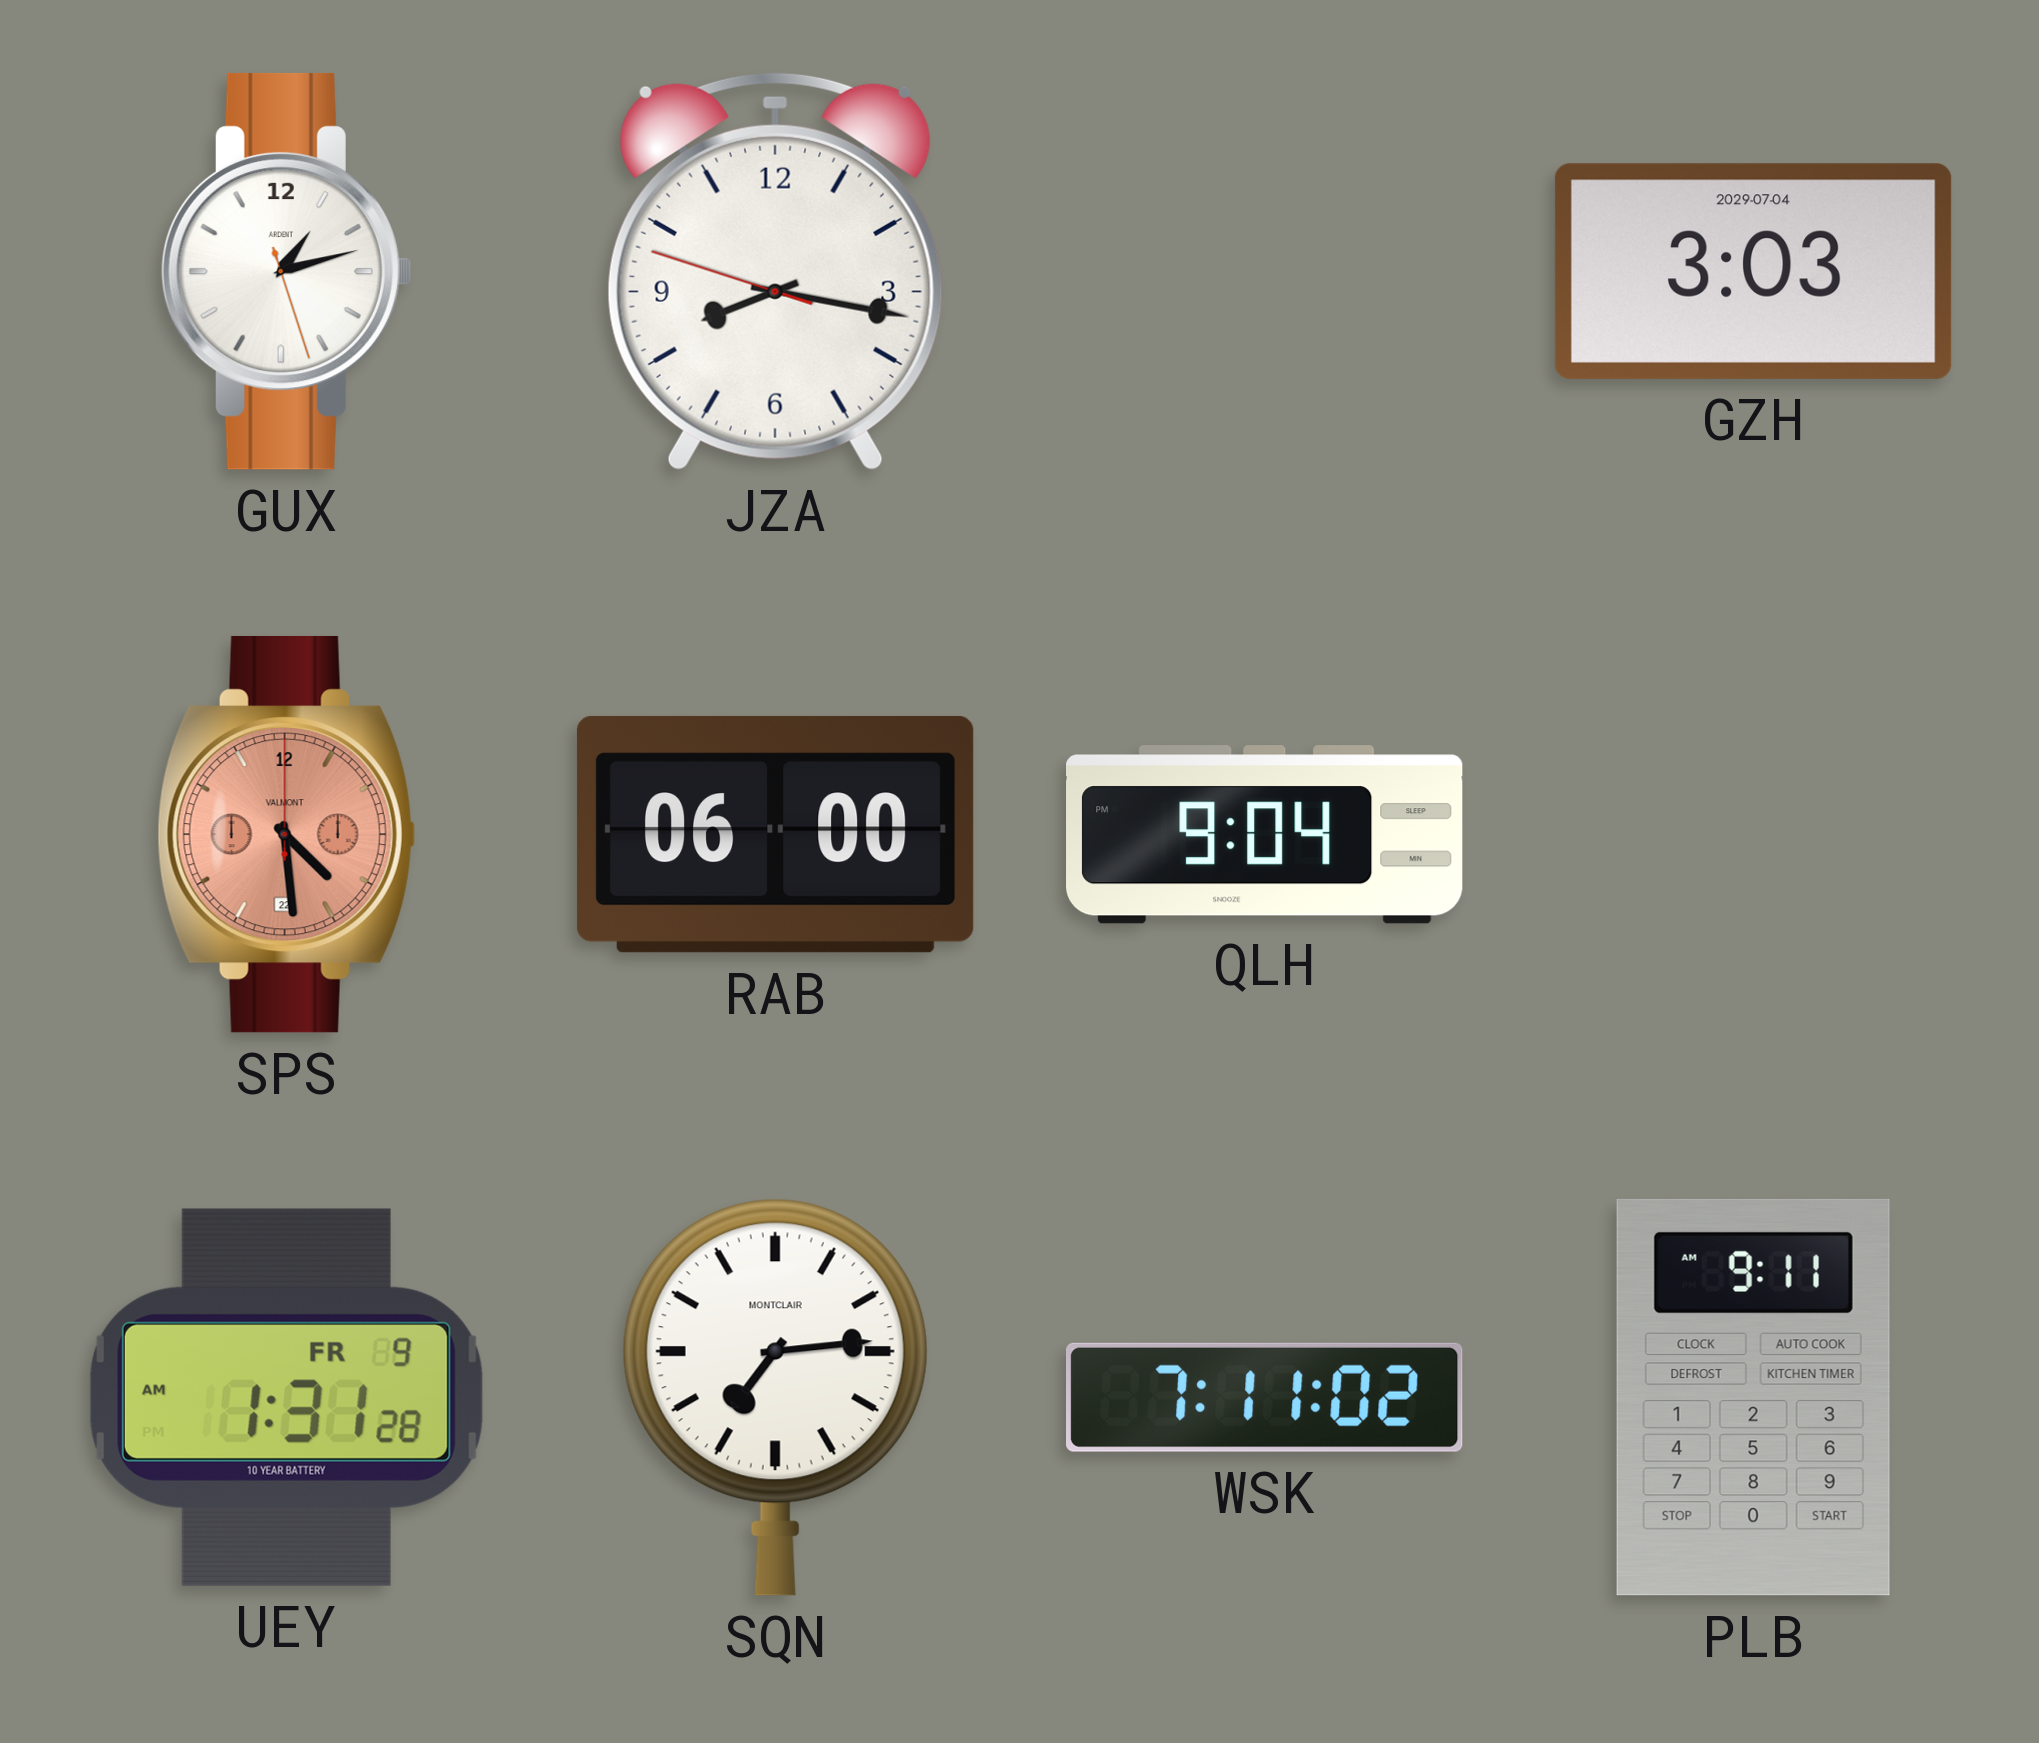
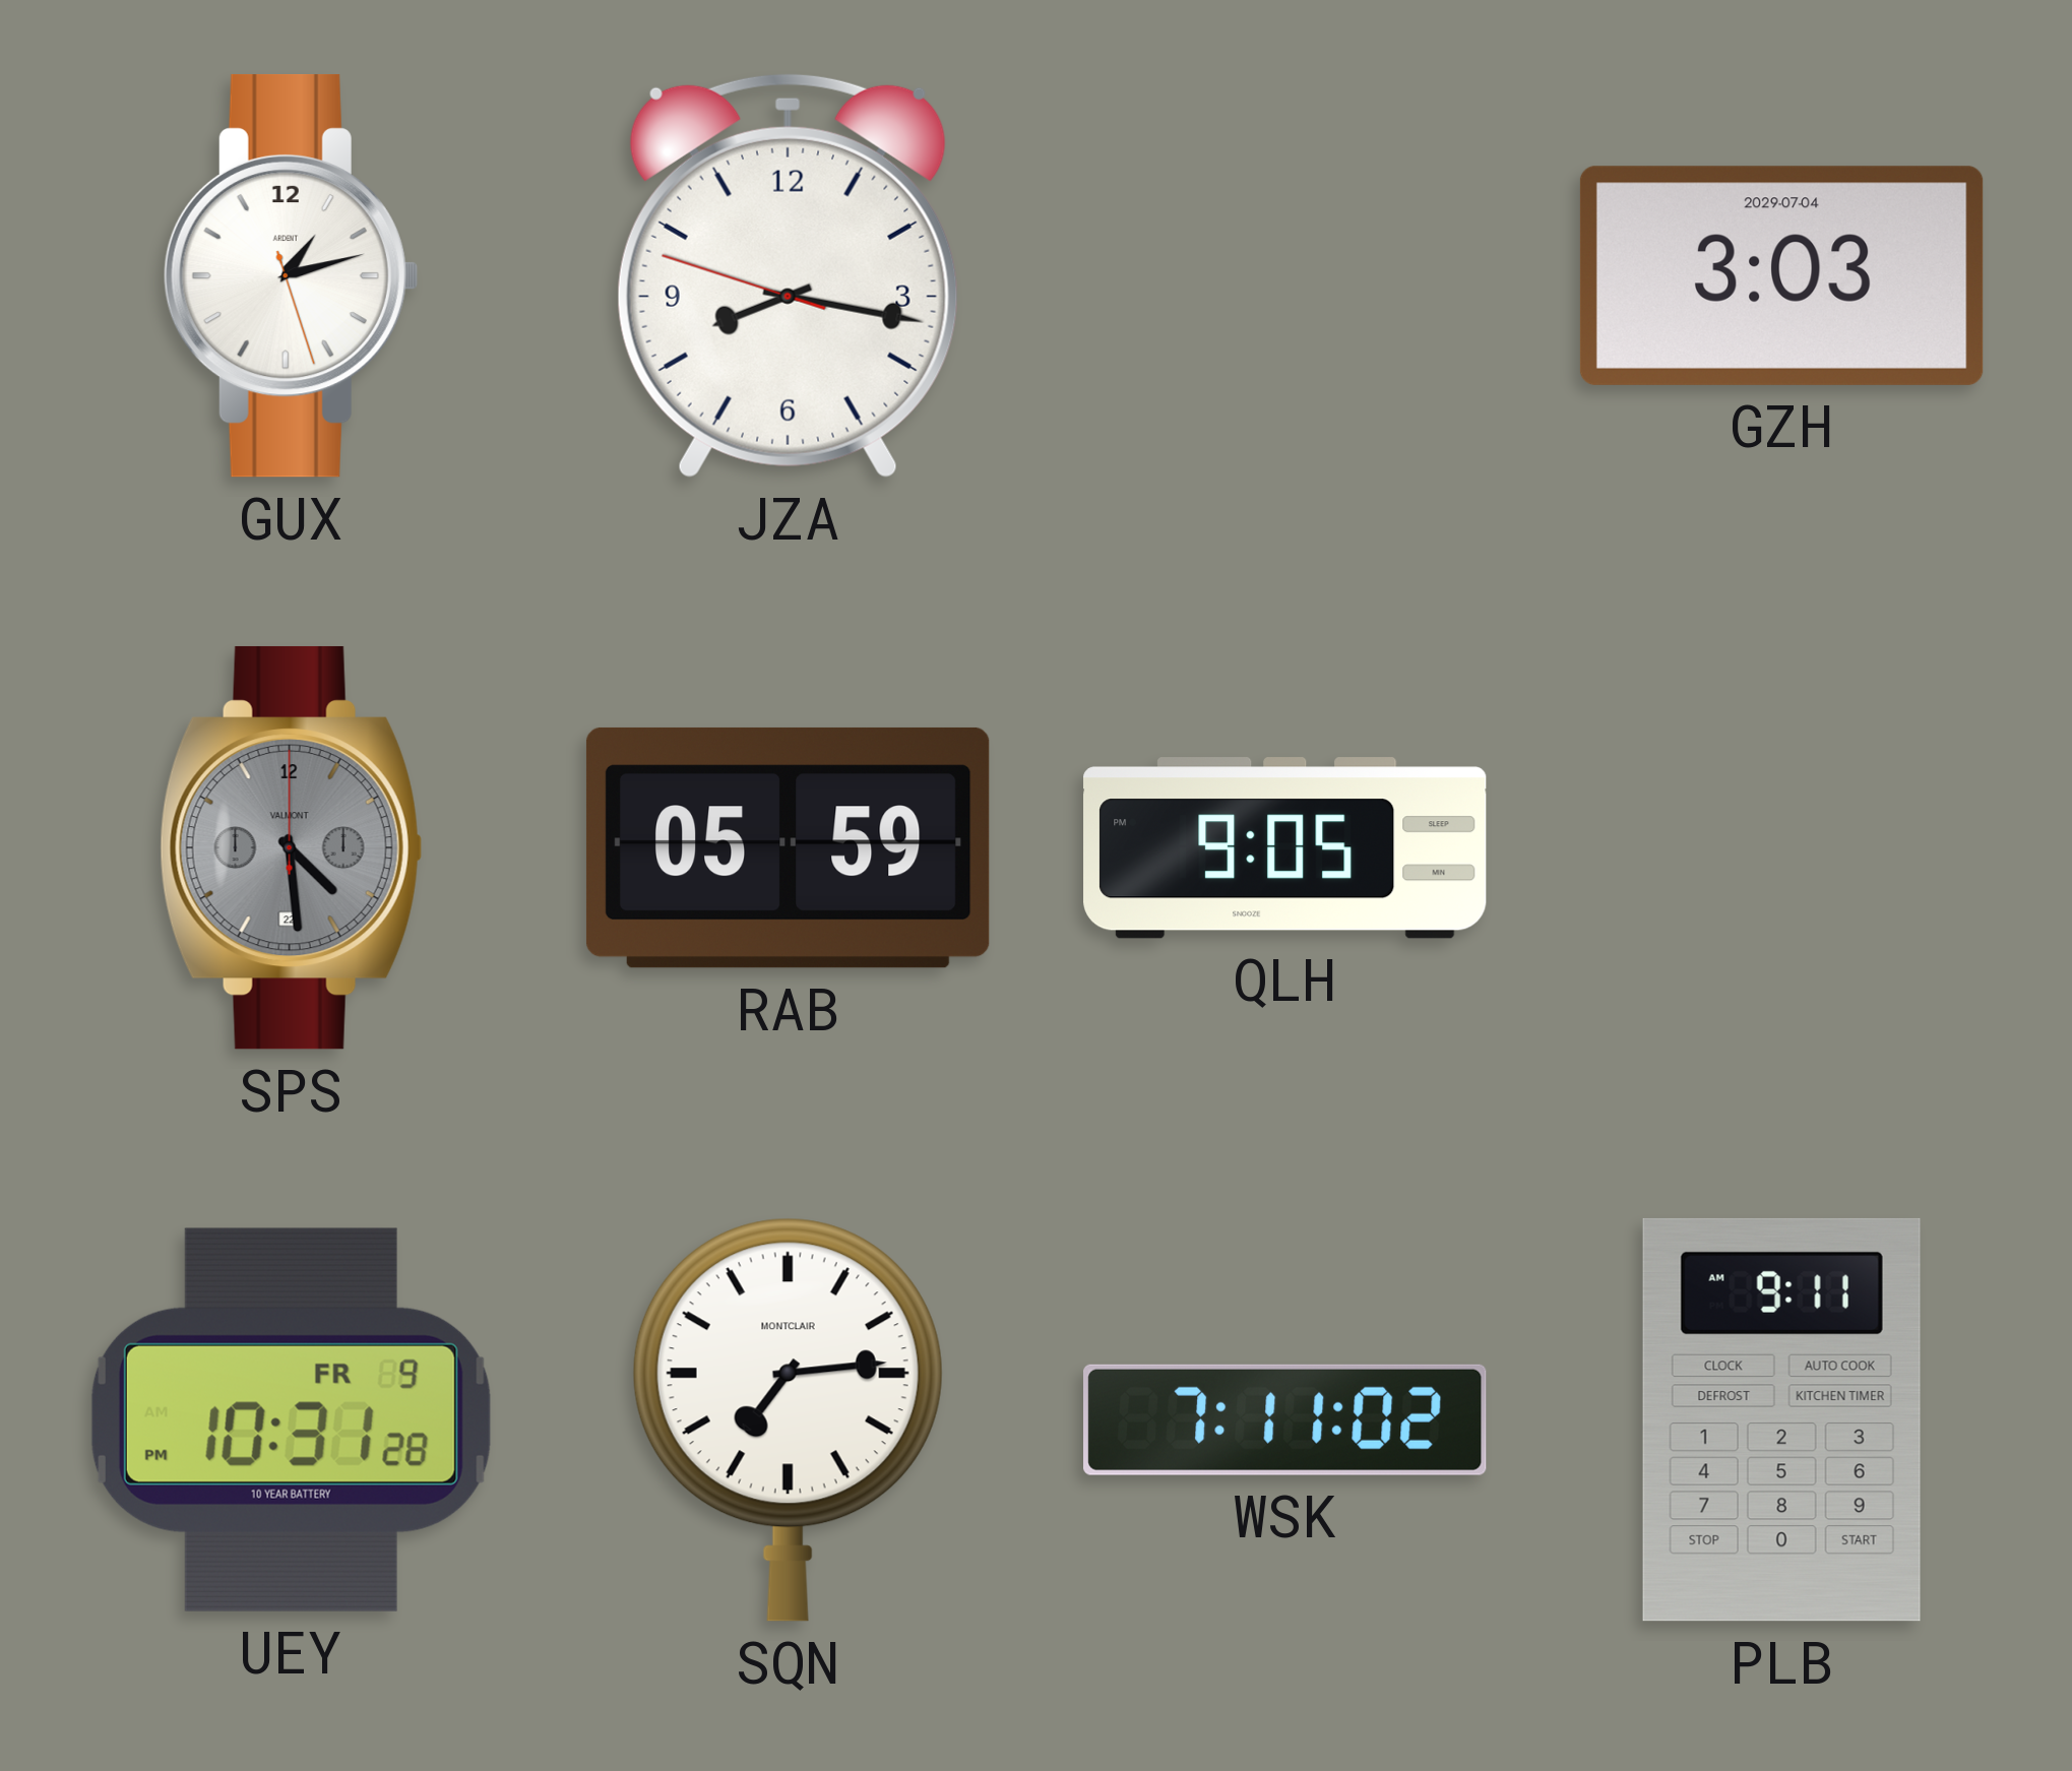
SPS dial: salmon -> grey (291, 847)
RAB: 06:00 -> 05:59 (788, 847)
QLH: 9:04 -> 9:05 (1285, 848)
UEY: 1:31 -> 10:31 (291, 1419)
